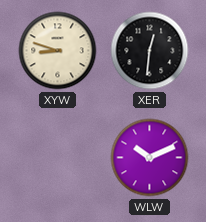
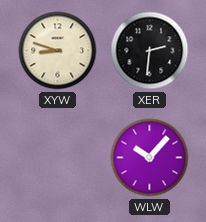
XER: 12:31 -> 2:31 (150, 51)
WLW: 10:11 -> 10:07 (150, 158)
